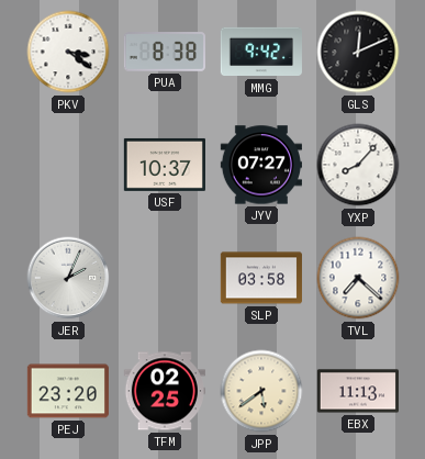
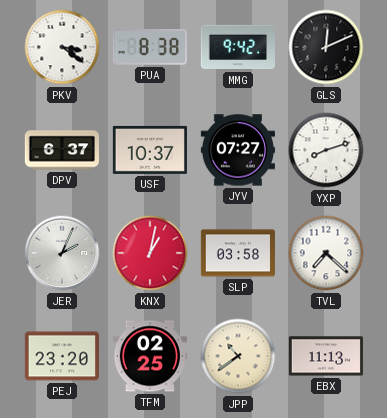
DPV: none -> 6:37 (62, 150)
YXP: 8:07 -> 8:12 (326, 150)
KNX: none -> 1:02 (150, 253)
JPP: 5:39 -> 10:39 (238, 356)
